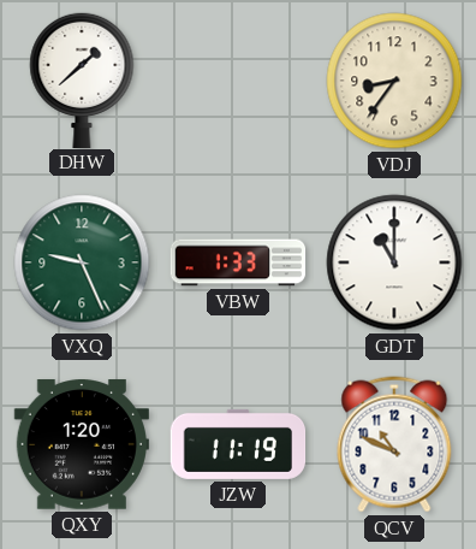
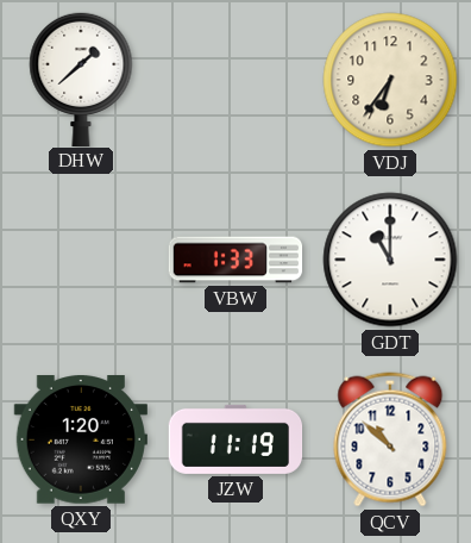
VDJ: 8:36 -> 6:36 (390, 80)
VXQ: 9:26 -> none (82, 262)
QCV: 10:49 -> 10:52 (390, 439)
